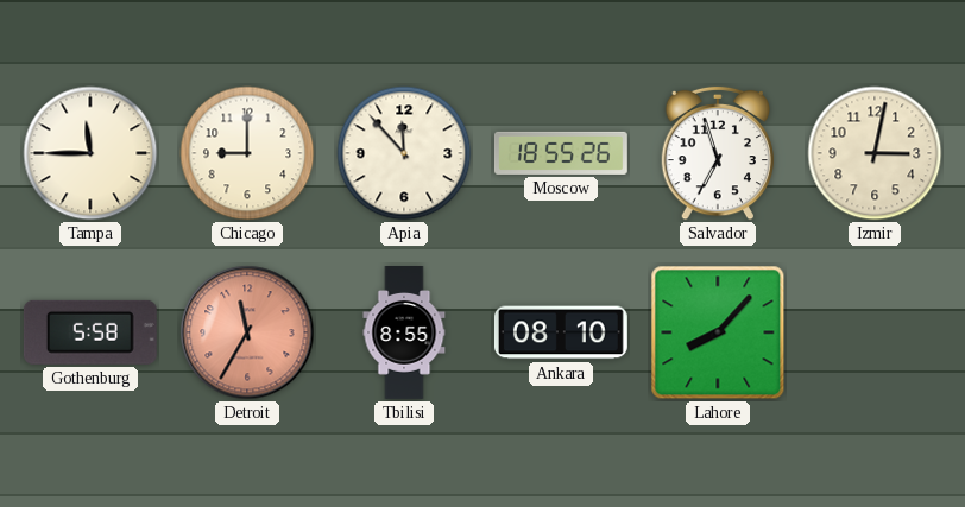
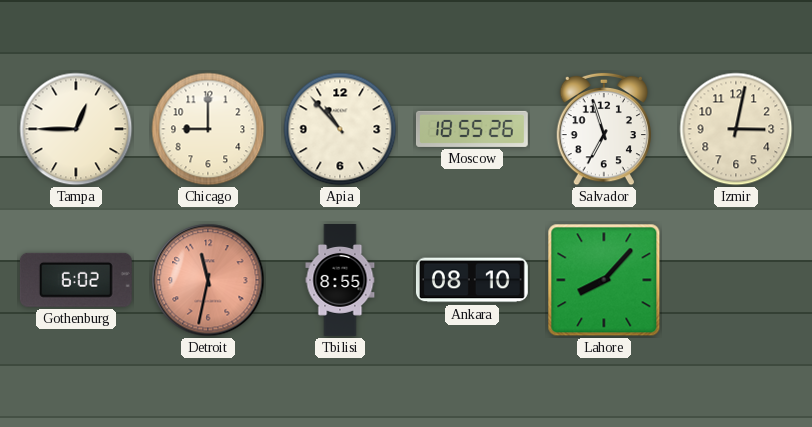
Tampa: 11:45 -> 12:45 (76, 129)
Apia: 11:53 -> 10:53 (340, 129)
Gothenburg: 5:58 -> 6:02 (76, 280)
Detroit: 11:35 -> 11:32 (208, 280)
